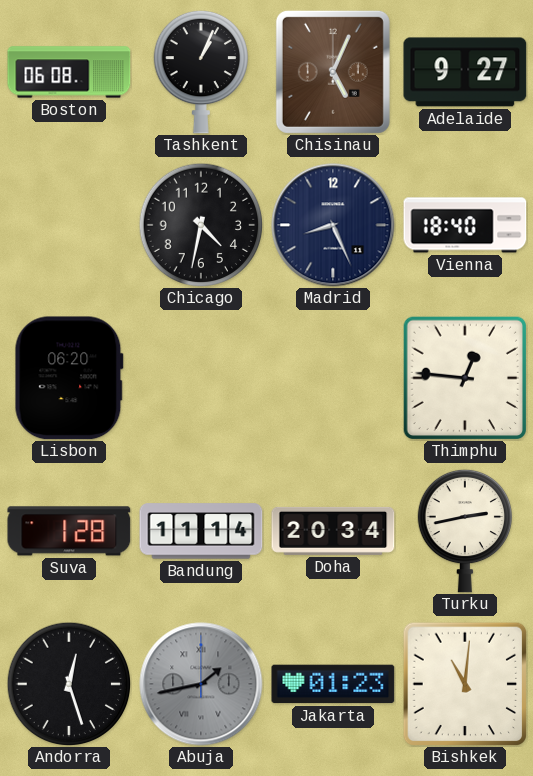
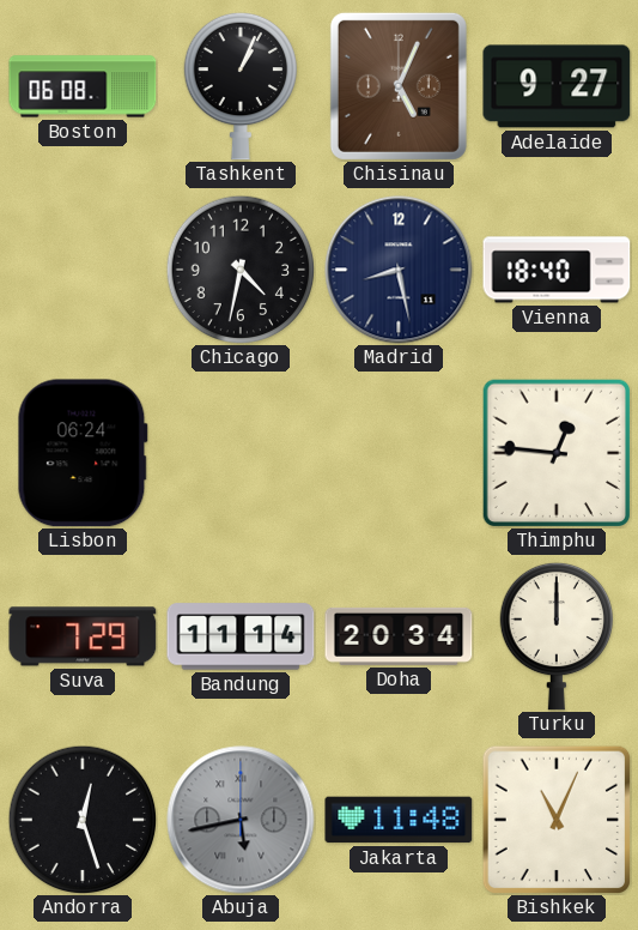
Madrid: 8:26 -> 8:28 (399, 270)
Lisbon: 06:20 -> 06:24 (83, 453)
Suva: 1:28 -> 7:29 (83, 636)
Turku: 2:43 -> 12:00 (555, 636)
Abuja: 1:43 -> 5:43 (241, 820)
Jakarta: 01:23 -> 11:48 (399, 820)
Bishkek: 11:01 -> 11:04 (557, 820)
